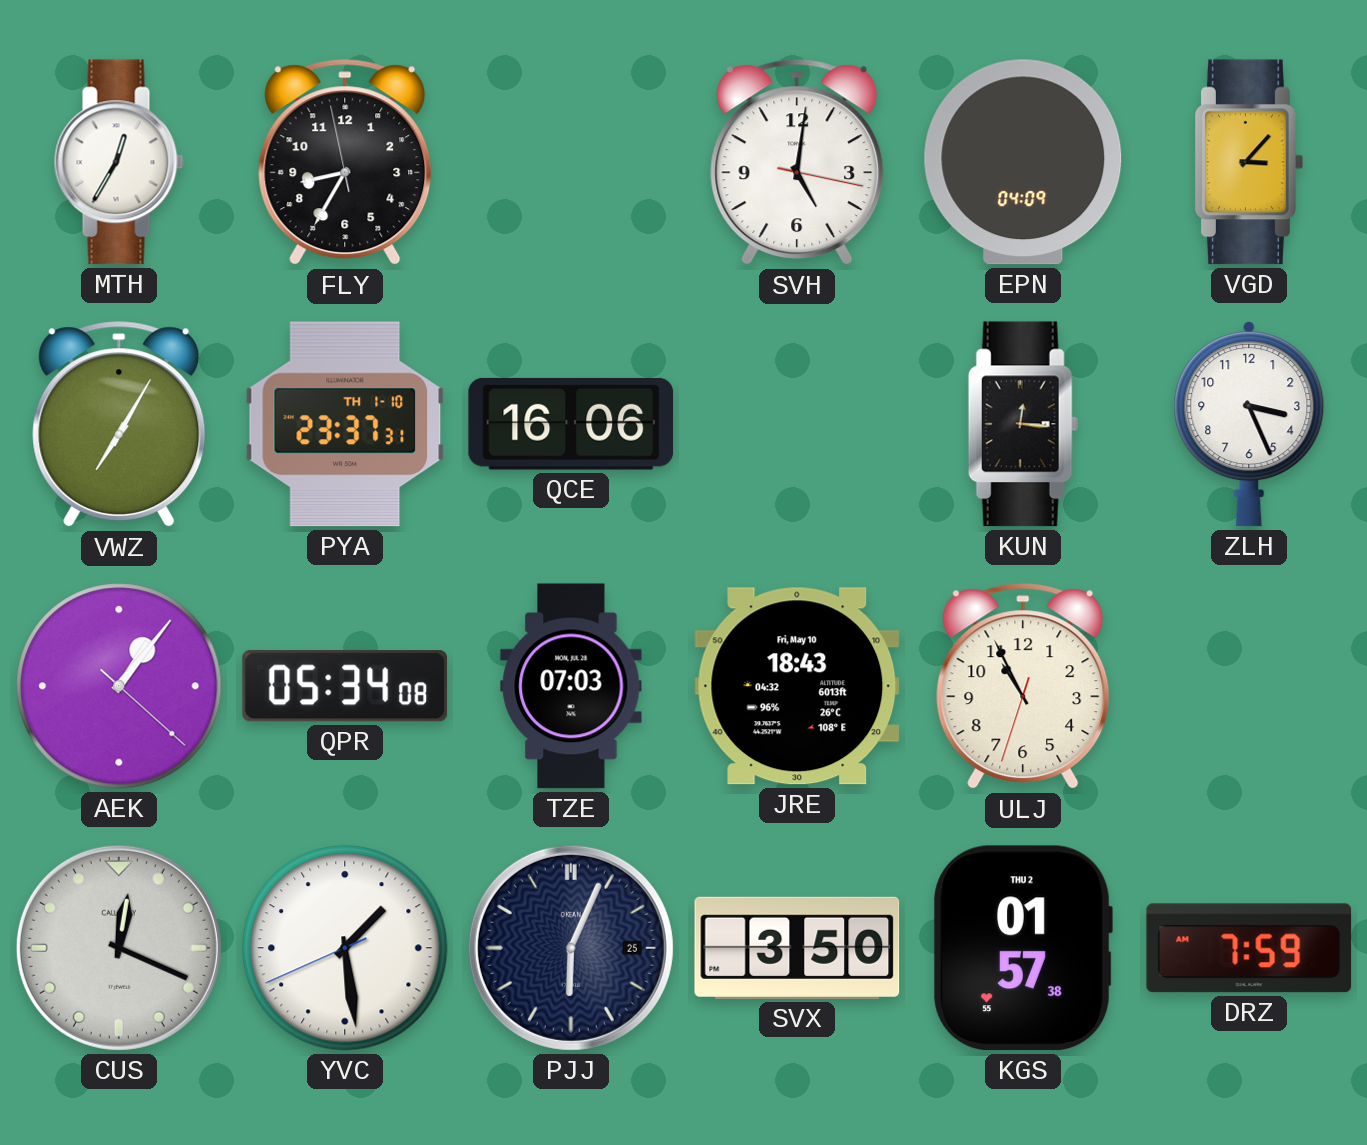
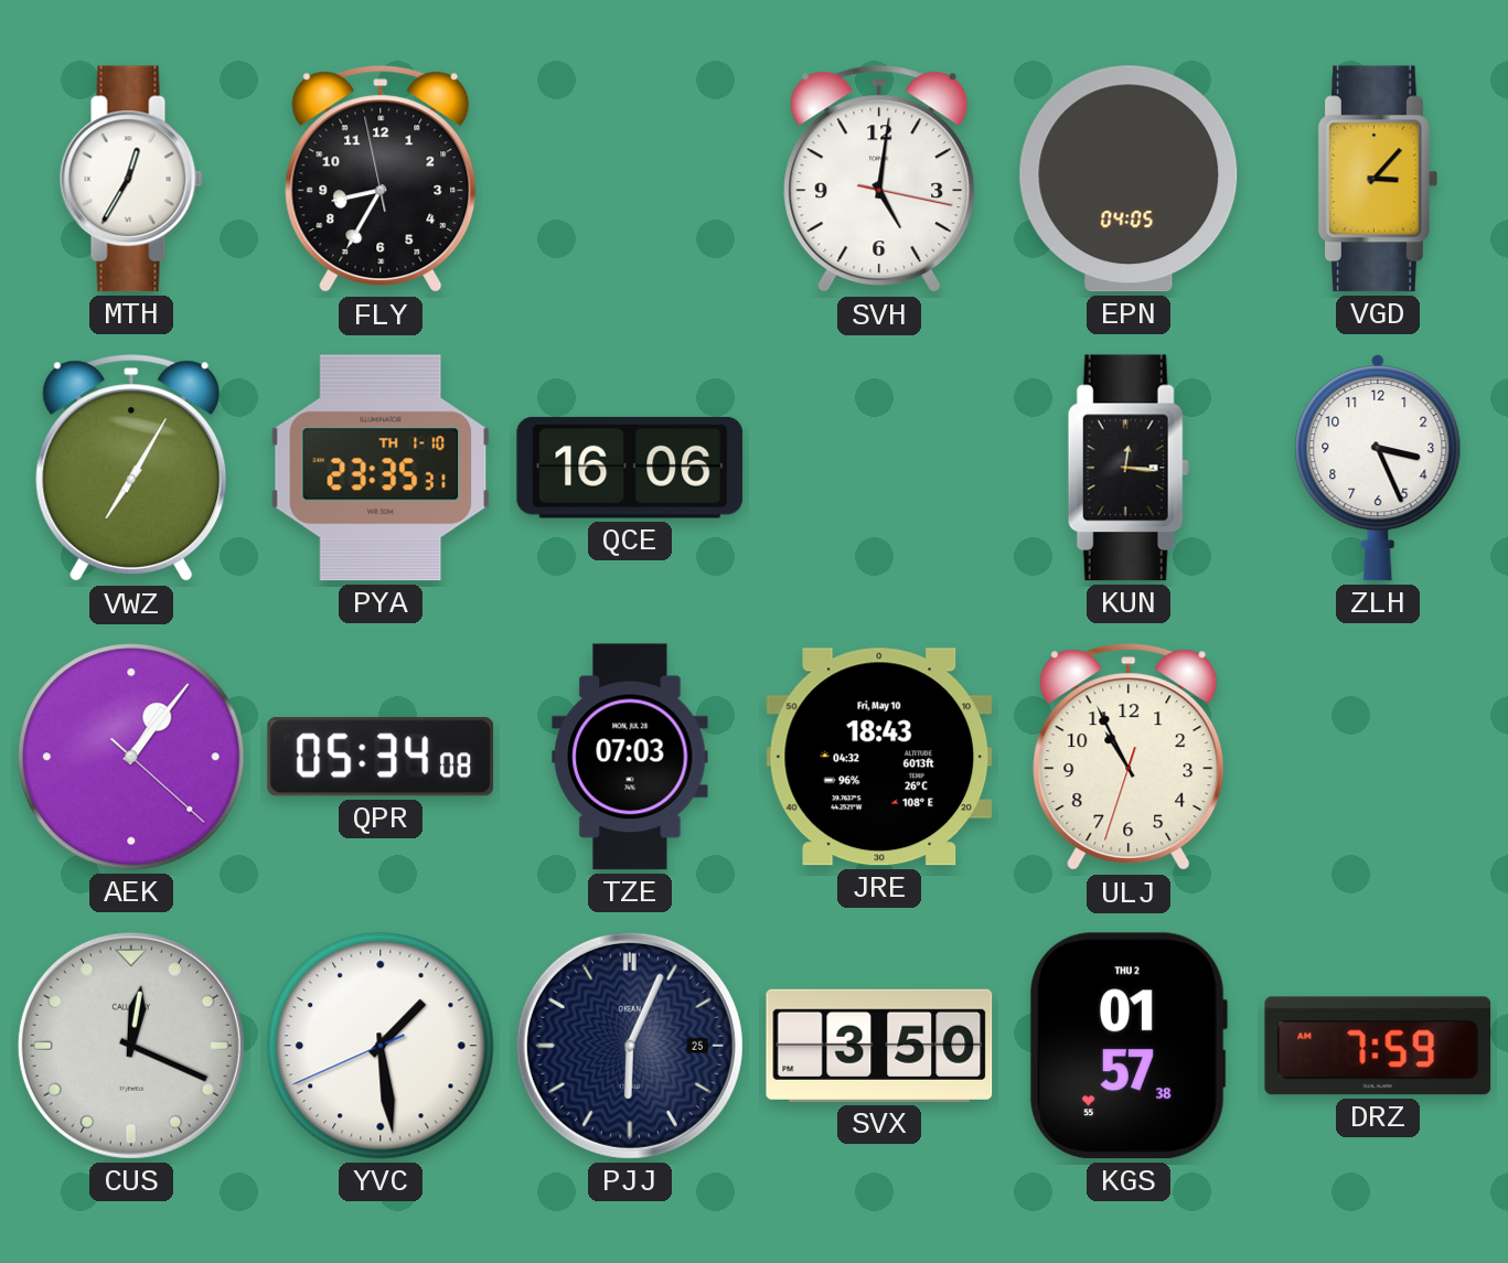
EPN: 04:09 -> 04:05 (1129, 179)
PYA: 23:37 -> 23:35 (381, 468)
